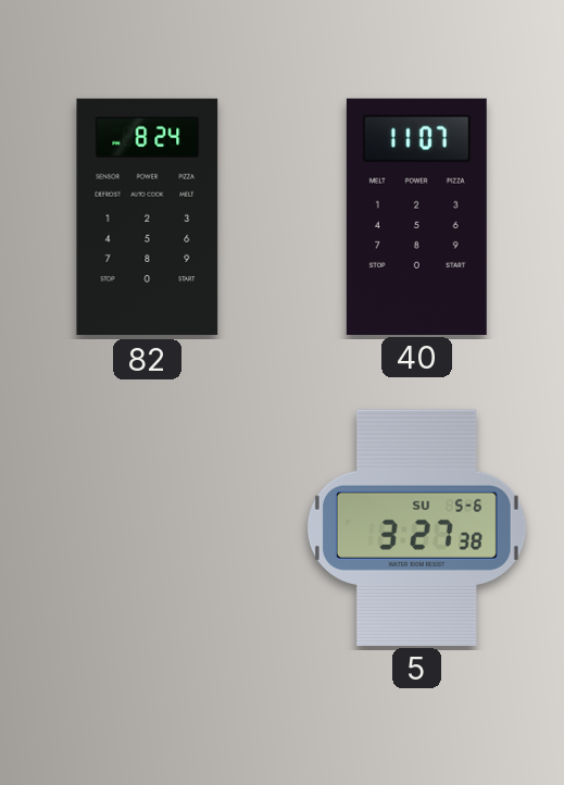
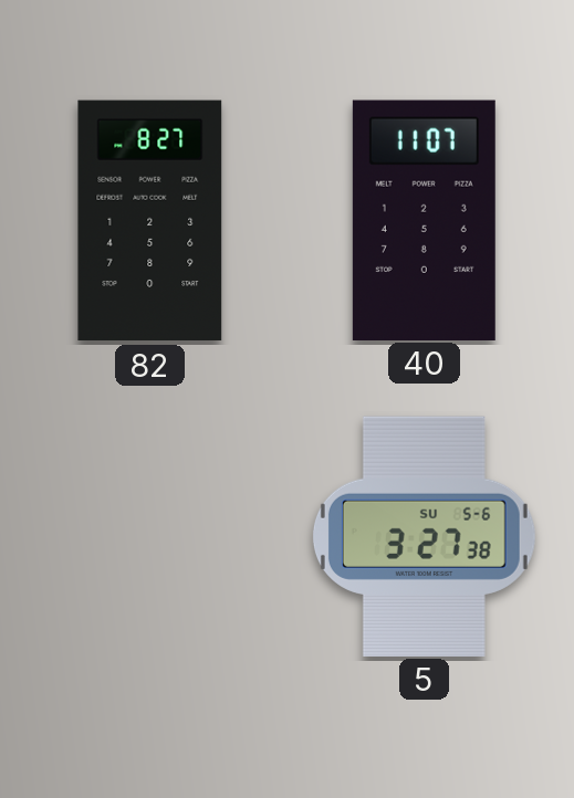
82: 8:24 -> 8:27 (150, 221)
